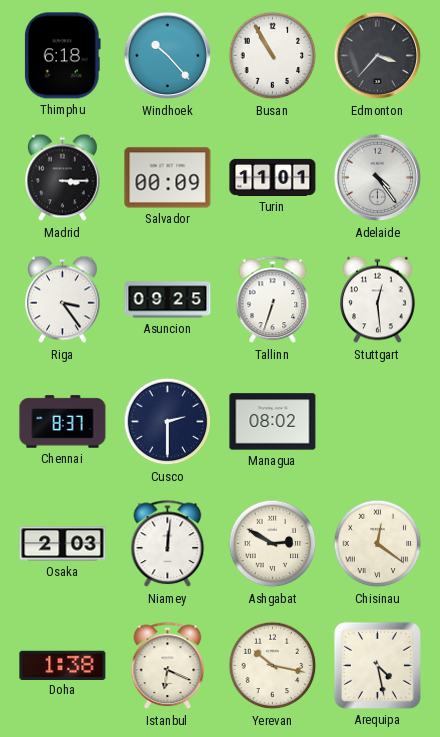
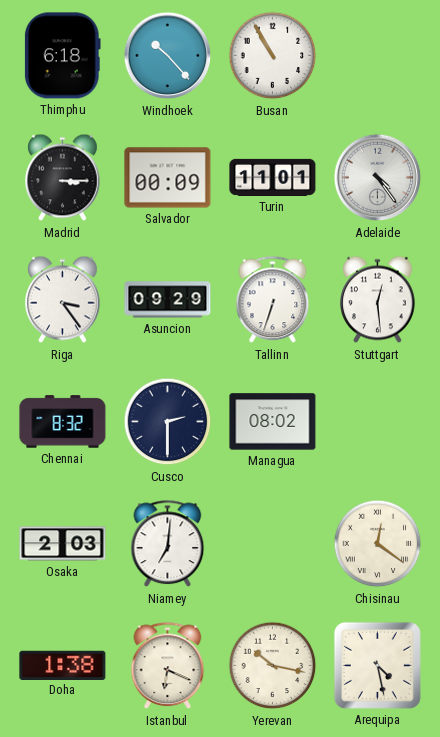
Edmonton: 3:37 -> none (378, 56)
Asuncion: 09:25 -> 09:29 (168, 300)
Chennai: 8:37 -> 8:32 (63, 422)
Niamey: 12:01 -> 7:01 (168, 544)
Ashgabat: 2:50 -> none (273, 544)
